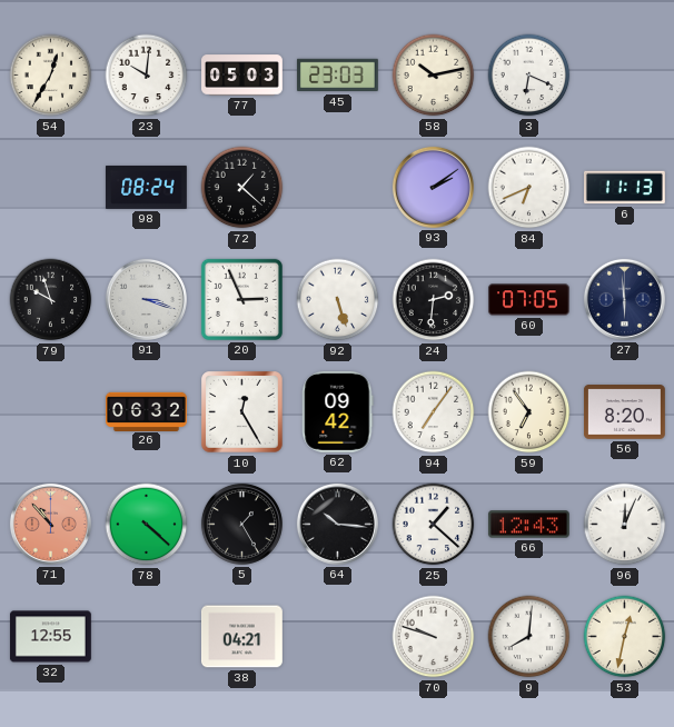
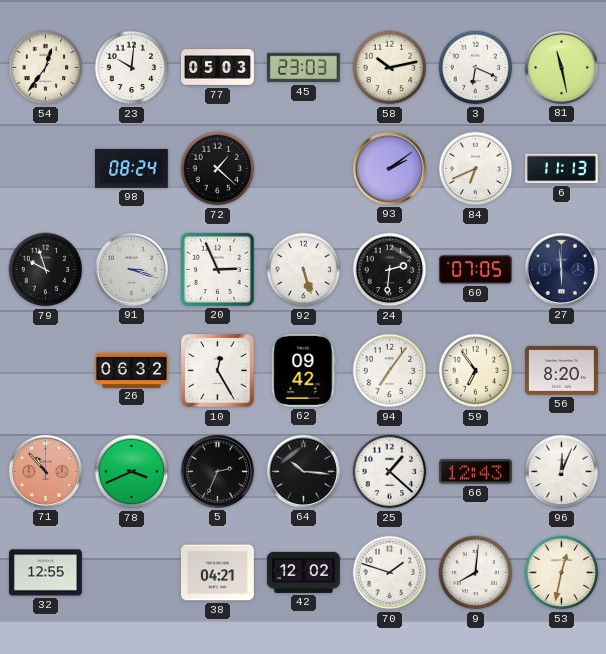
54: 12:35 -> 12:36 (46, 68)
81: none -> 11:28 (561, 67)
78: 4:22 -> 3:41 (132, 472)
5: 1:25 -> 2:34 (217, 471)
42: none -> 12:02 (303, 572)
70: 9:48 -> 1:48 (390, 573)
